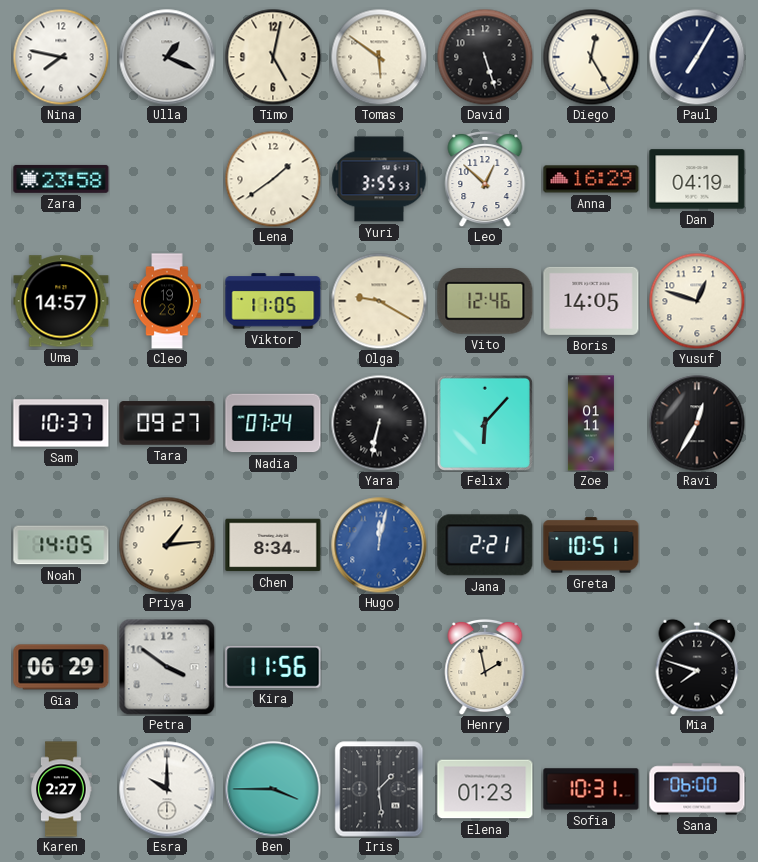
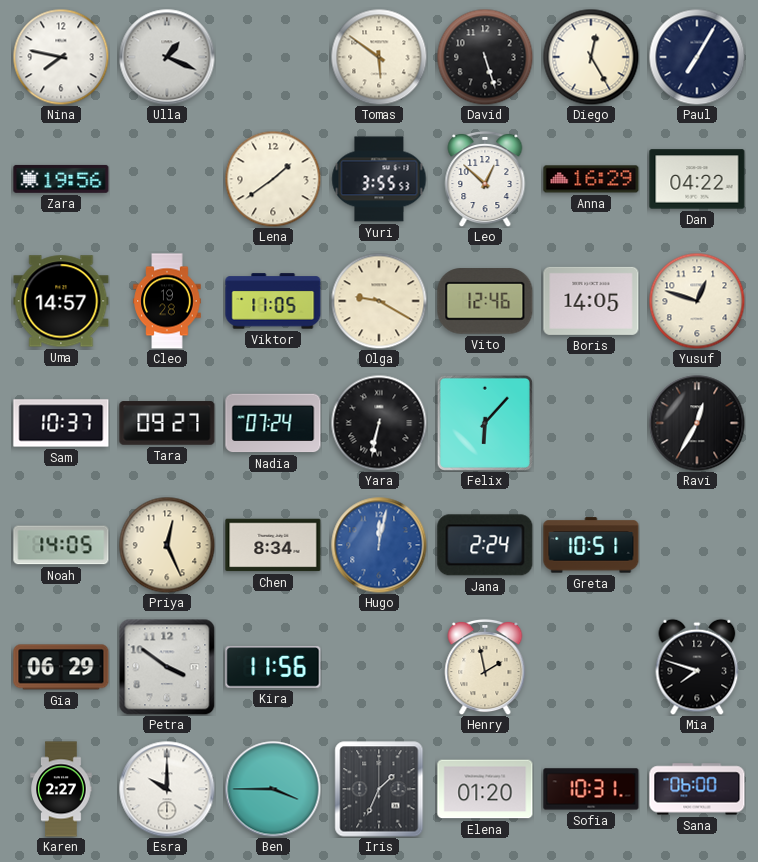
Timo: 5:02 -> none (273, 57)
Zara: 23:58 -> 19:56 (61, 179)
Dan: 04:19 -> 04:22 (697, 179)
Zoe: 01:11 -> none (591, 423)
Priya: 1:14 -> 12:26 (167, 545)
Jana: 2:21 -> 2:24 (485, 545)
Iris: 1:29 -> 1:34 (379, 789)
Elena: 01:23 -> 01:20 (485, 789)
